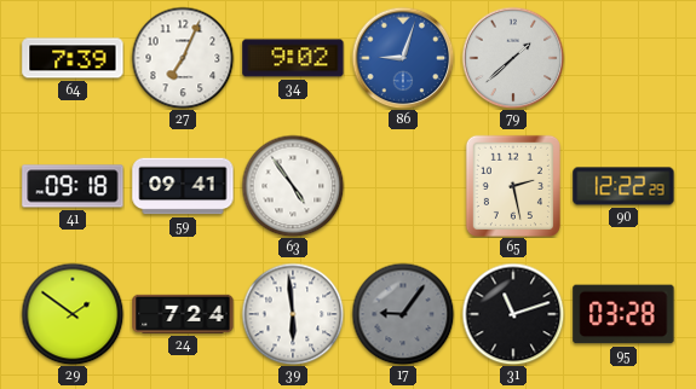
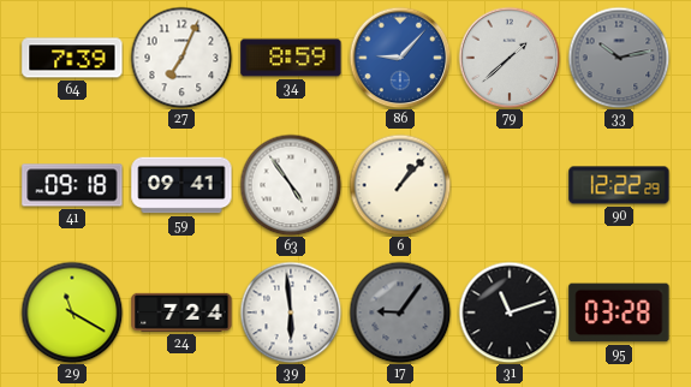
34: 9:02 -> 8:59 (291, 58)
86: 9:03 -> 9:07 (400, 58)
33: none -> 10:13 (619, 58)
6: none -> 1:07 (400, 185)
65: 2:28 -> none (513, 186)
29: 1:51 -> 11:20 (72, 312)
